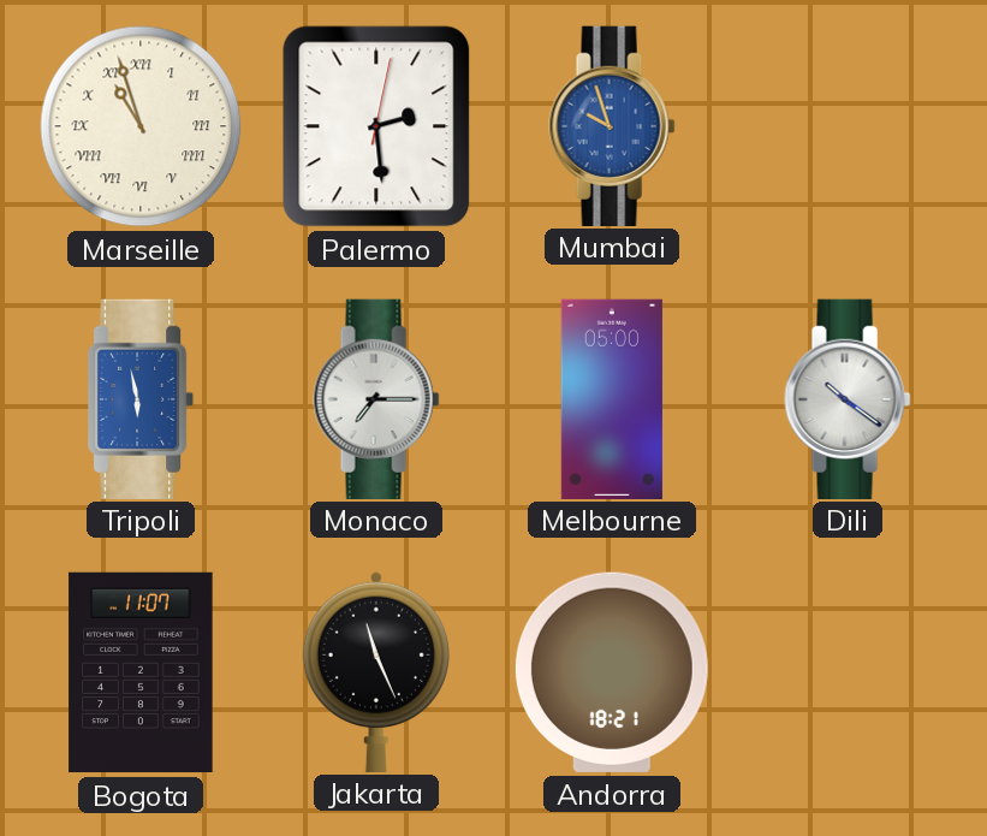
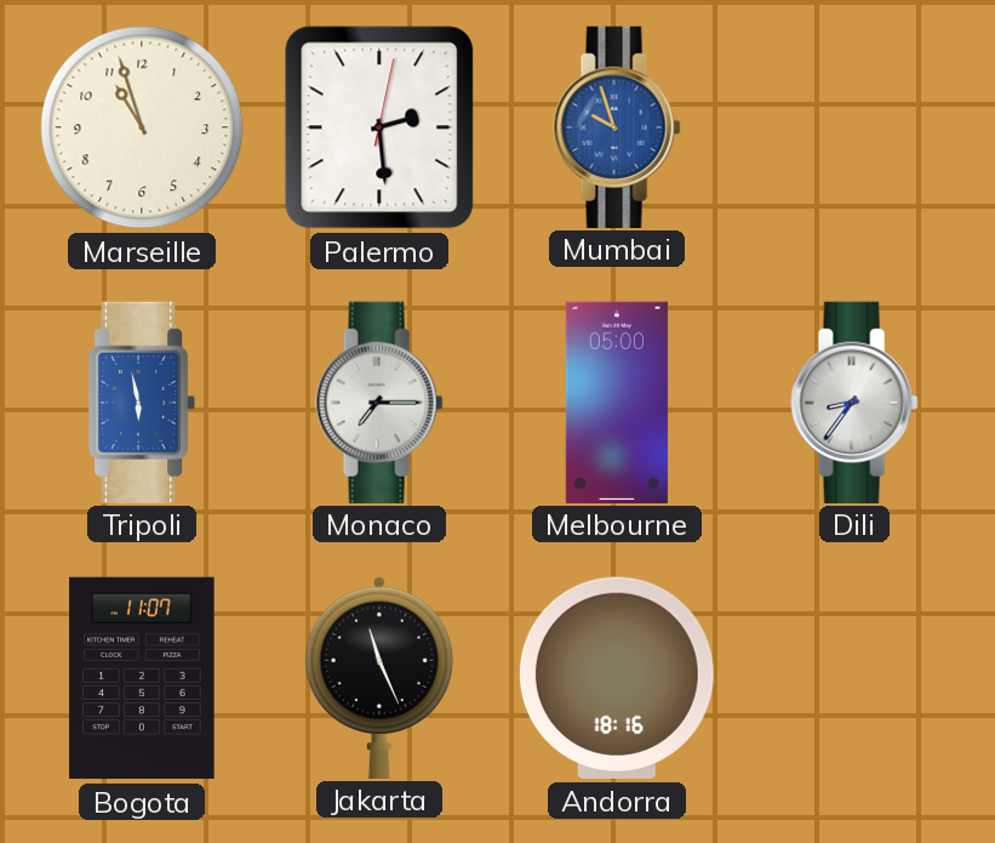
Marseille numerals: Roman -> Arabic (142, 127)
Dili: 10:21 -> 8:36 (854, 401)
Andorra: 18:21 -> 18:16 (617, 678)
